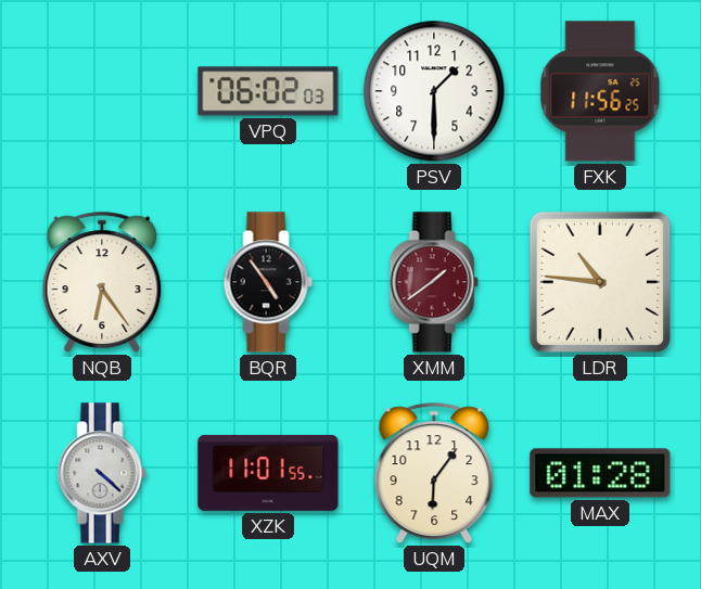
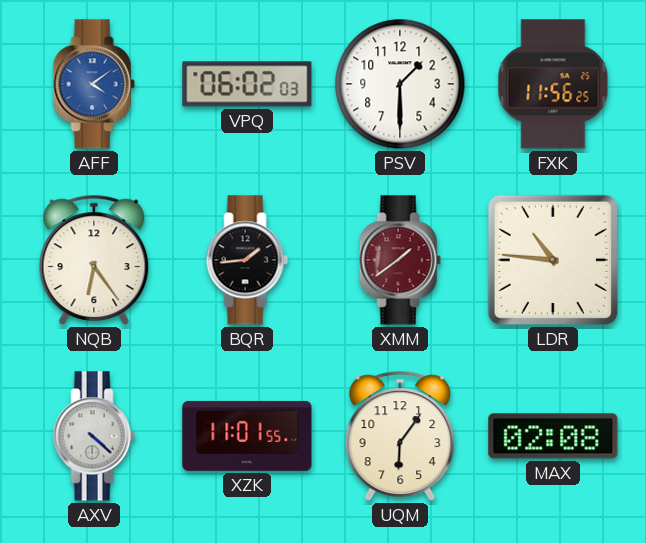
AFF: none -> 4:09 (94, 84)
BQR: 4:54 -> 1:44 (247, 260)
MAX: 01:28 -> 02:08 (553, 436)
